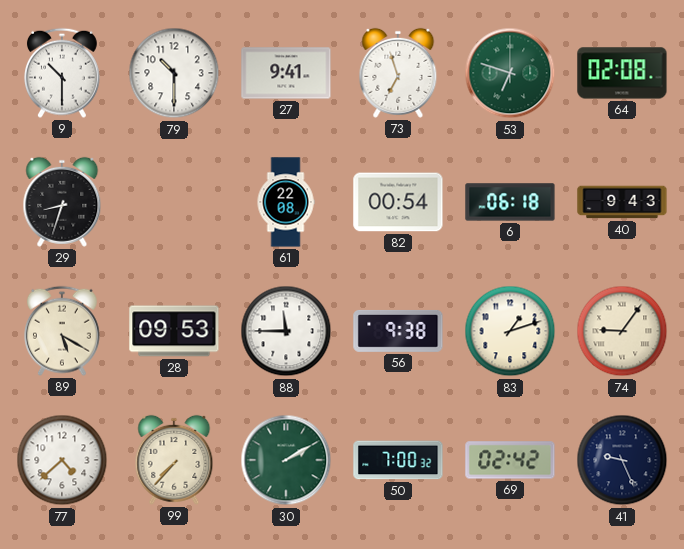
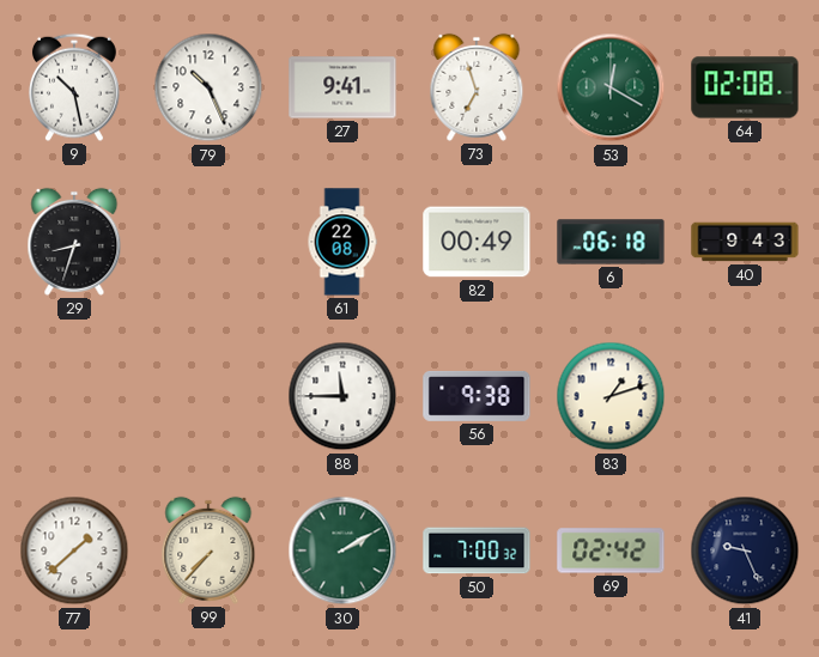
9: 10:30 -> 10:28 (75, 87)
79: 10:30 -> 10:26 (208, 87)
53: 6:48 -> 12:20 (611, 87)
82: 00:54 -> 00:49 (477, 242)
89: 5:20 -> none (63, 331)
28: 09:53 -> none (174, 331)
74: 9:06 -> none (622, 331)
77: 4:38 -> 1:38 (74, 550)
